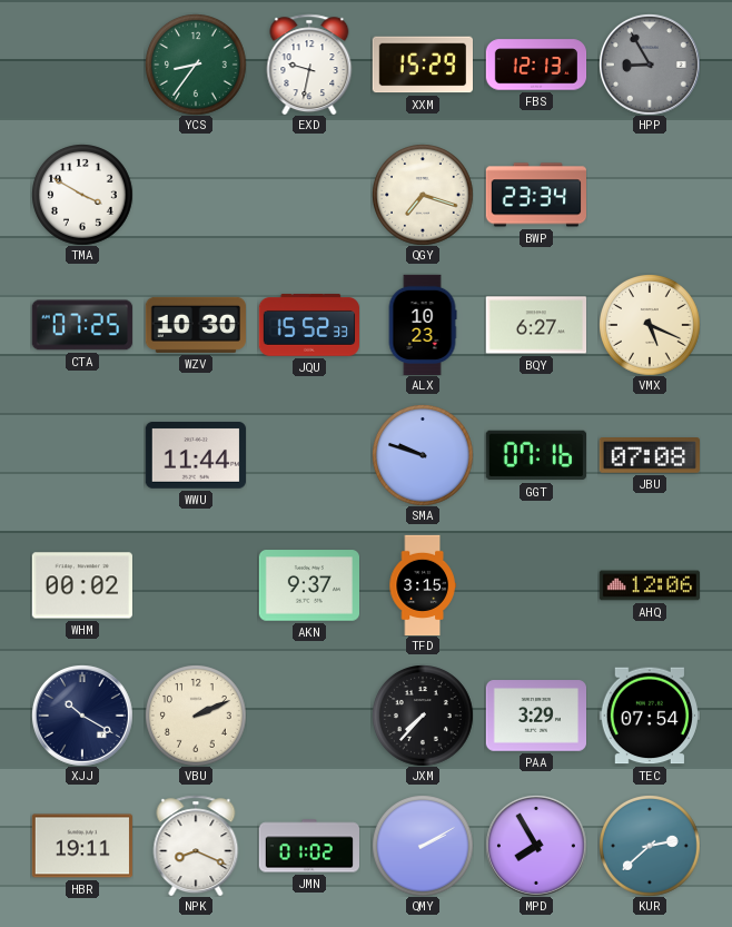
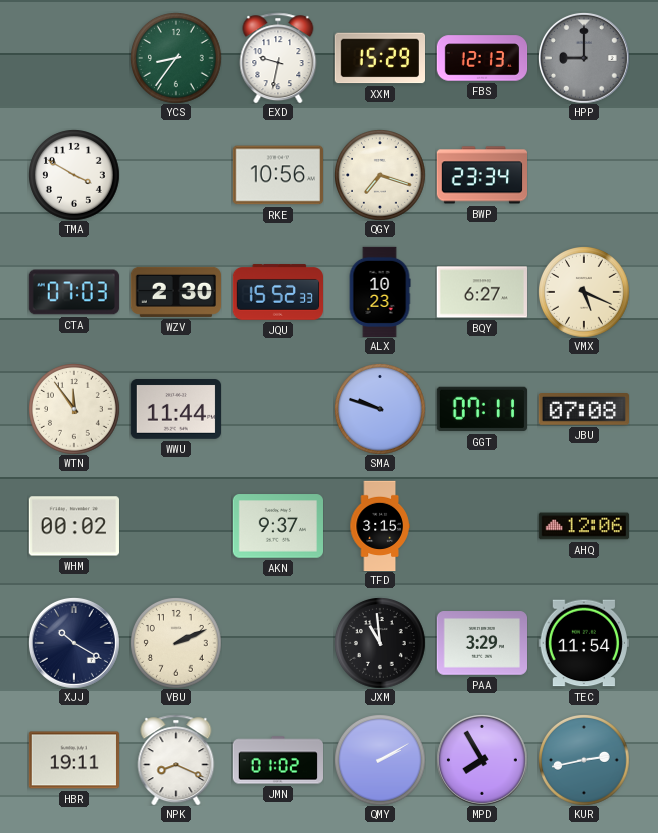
HPP: 8:55 -> 9:00 (584, 58)
RKE: none -> 10:56 (277, 175)
CTA: 07:25 -> 07:03 (74, 292)
WZV: 10:30 -> 2:30 (175, 292)
WTN: none -> 11:54 (74, 409)
GGT: 07:16 -> 07:11 (481, 409)
JXM: 7:37 -> 10:59 (380, 643)
TEC: 07:54 -> 11:54 (584, 643)
KUR: 2:38 -> 2:43 (584, 760)
